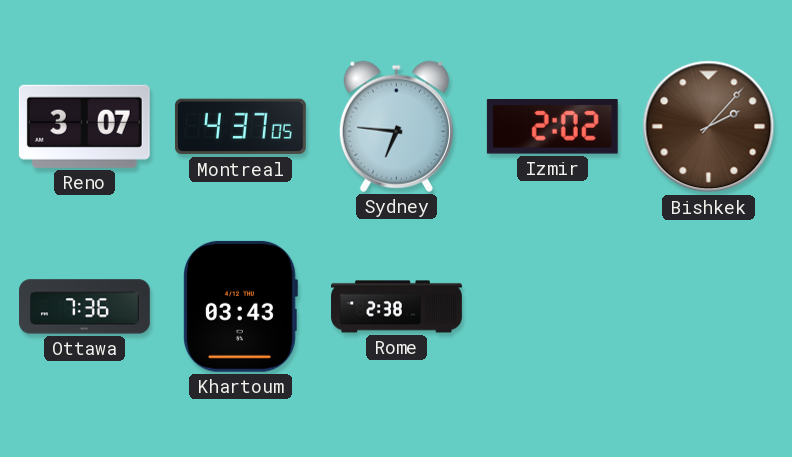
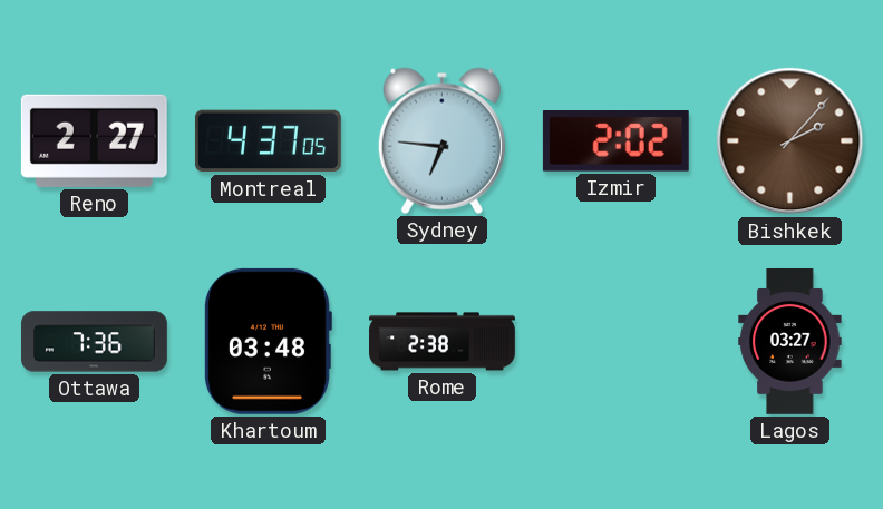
Reno: 3:07 -> 2:27 (94, 140)
Khartoum: 03:43 -> 03:48 (268, 341)
Lagos: none -> 03:27 (790, 341)
